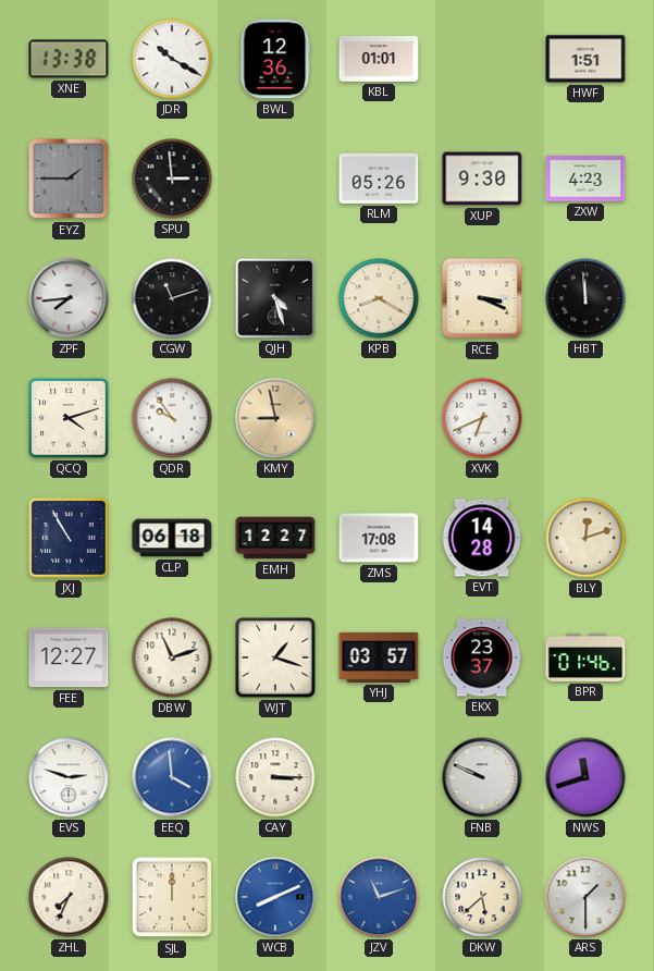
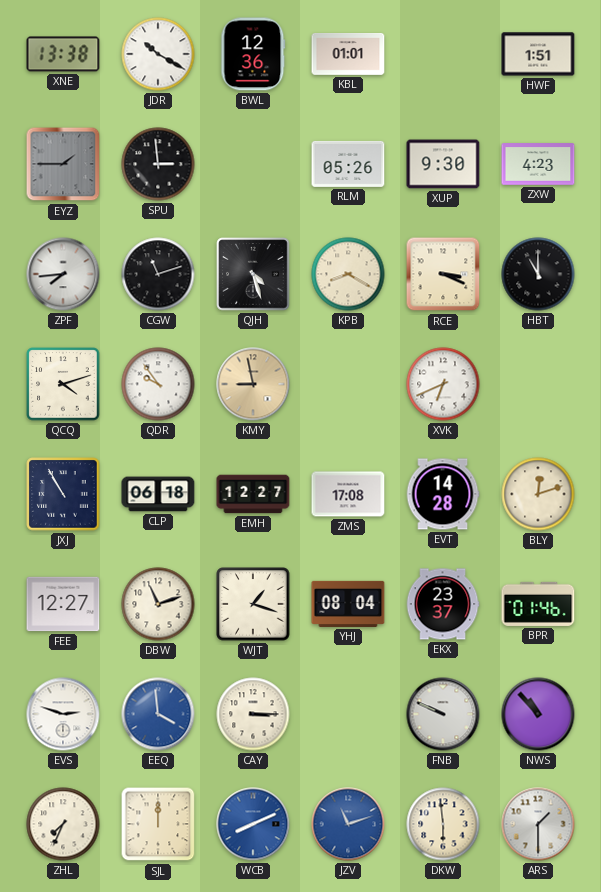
HBT: 11:59 -> 11:00 (538, 274)
YHJ: 03:57 -> 08:04 (348, 604)
NWS: 11:42 -> 10:53 (538, 714)
DKW: 5:38 -> 5:59 (443, 824)
